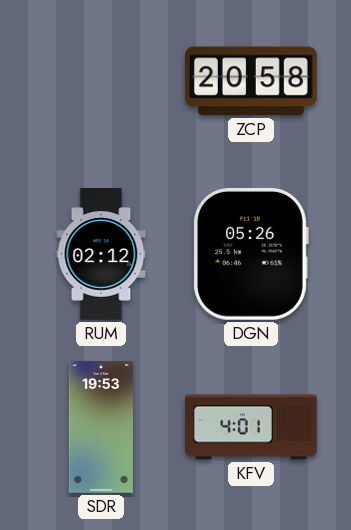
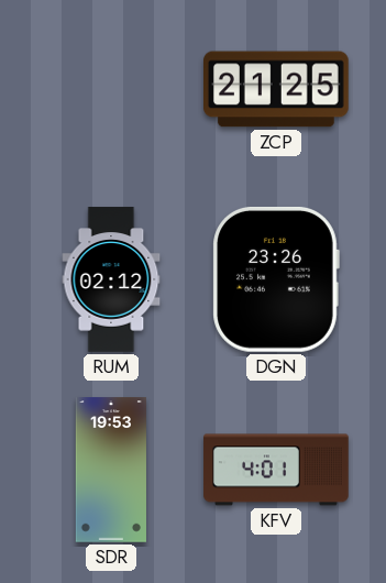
ZCP: 20:58 -> 21:25 (277, 89)
DGN: 05:26 -> 23:26 (276, 279)
